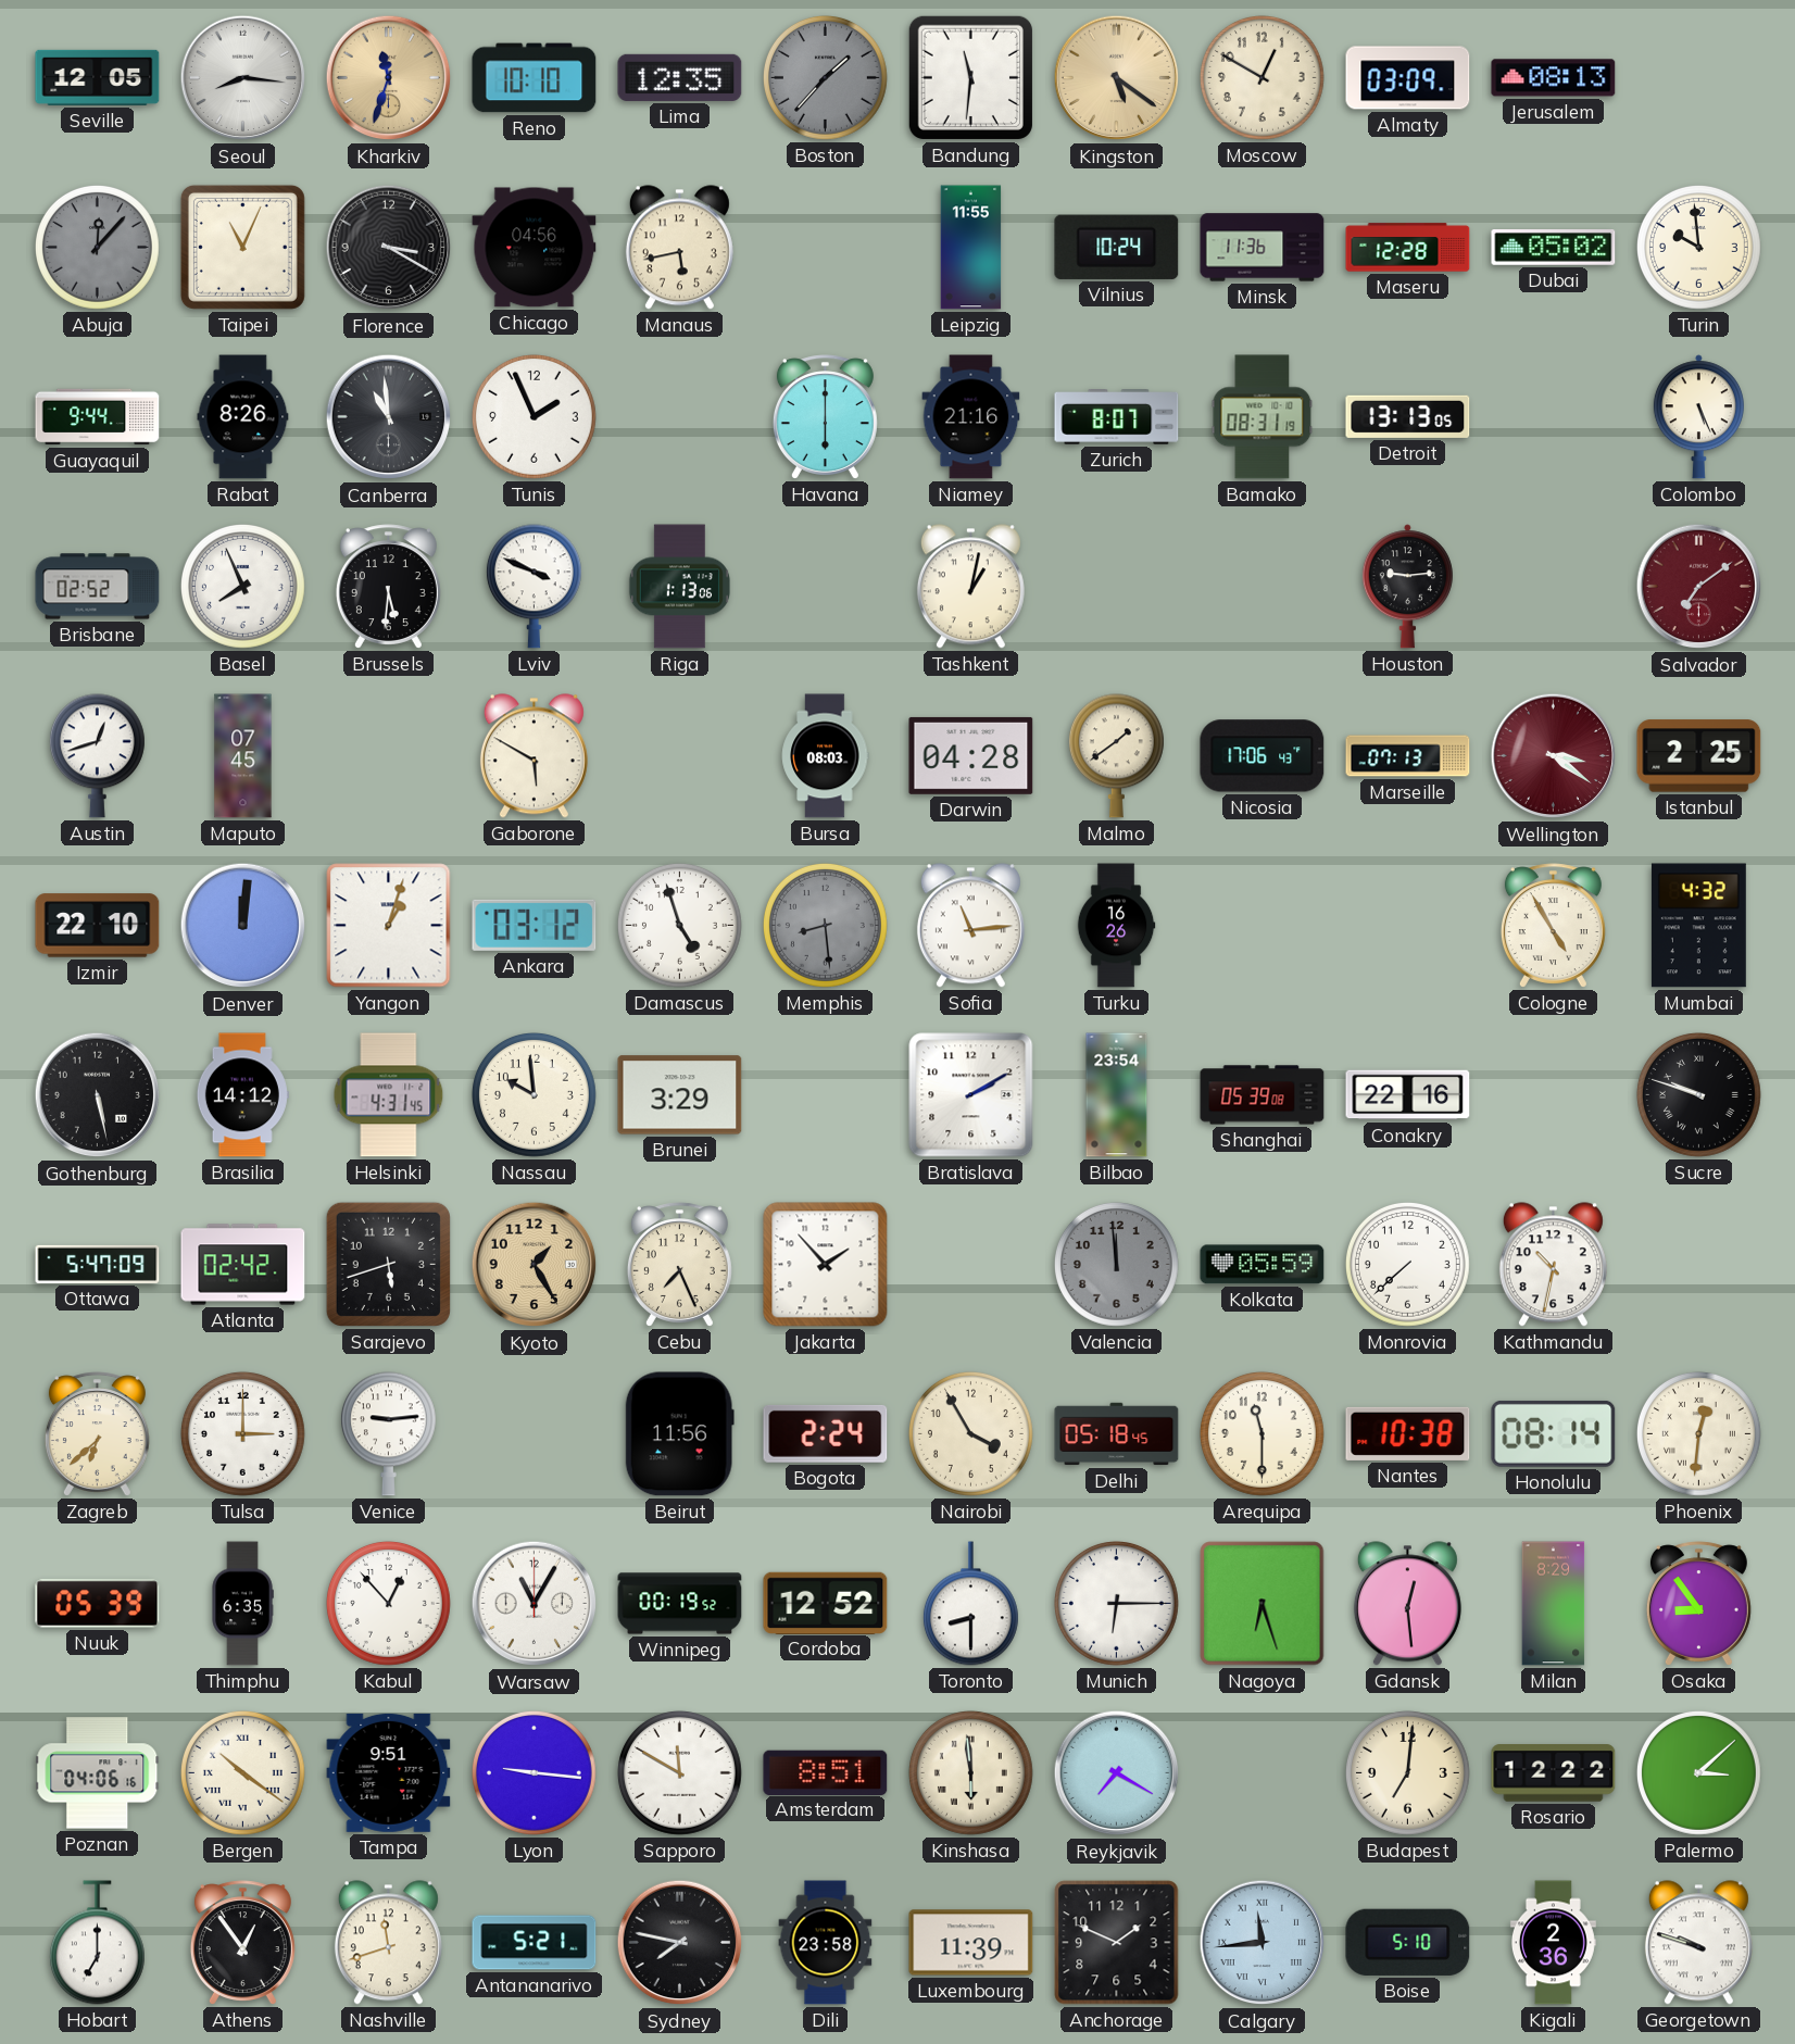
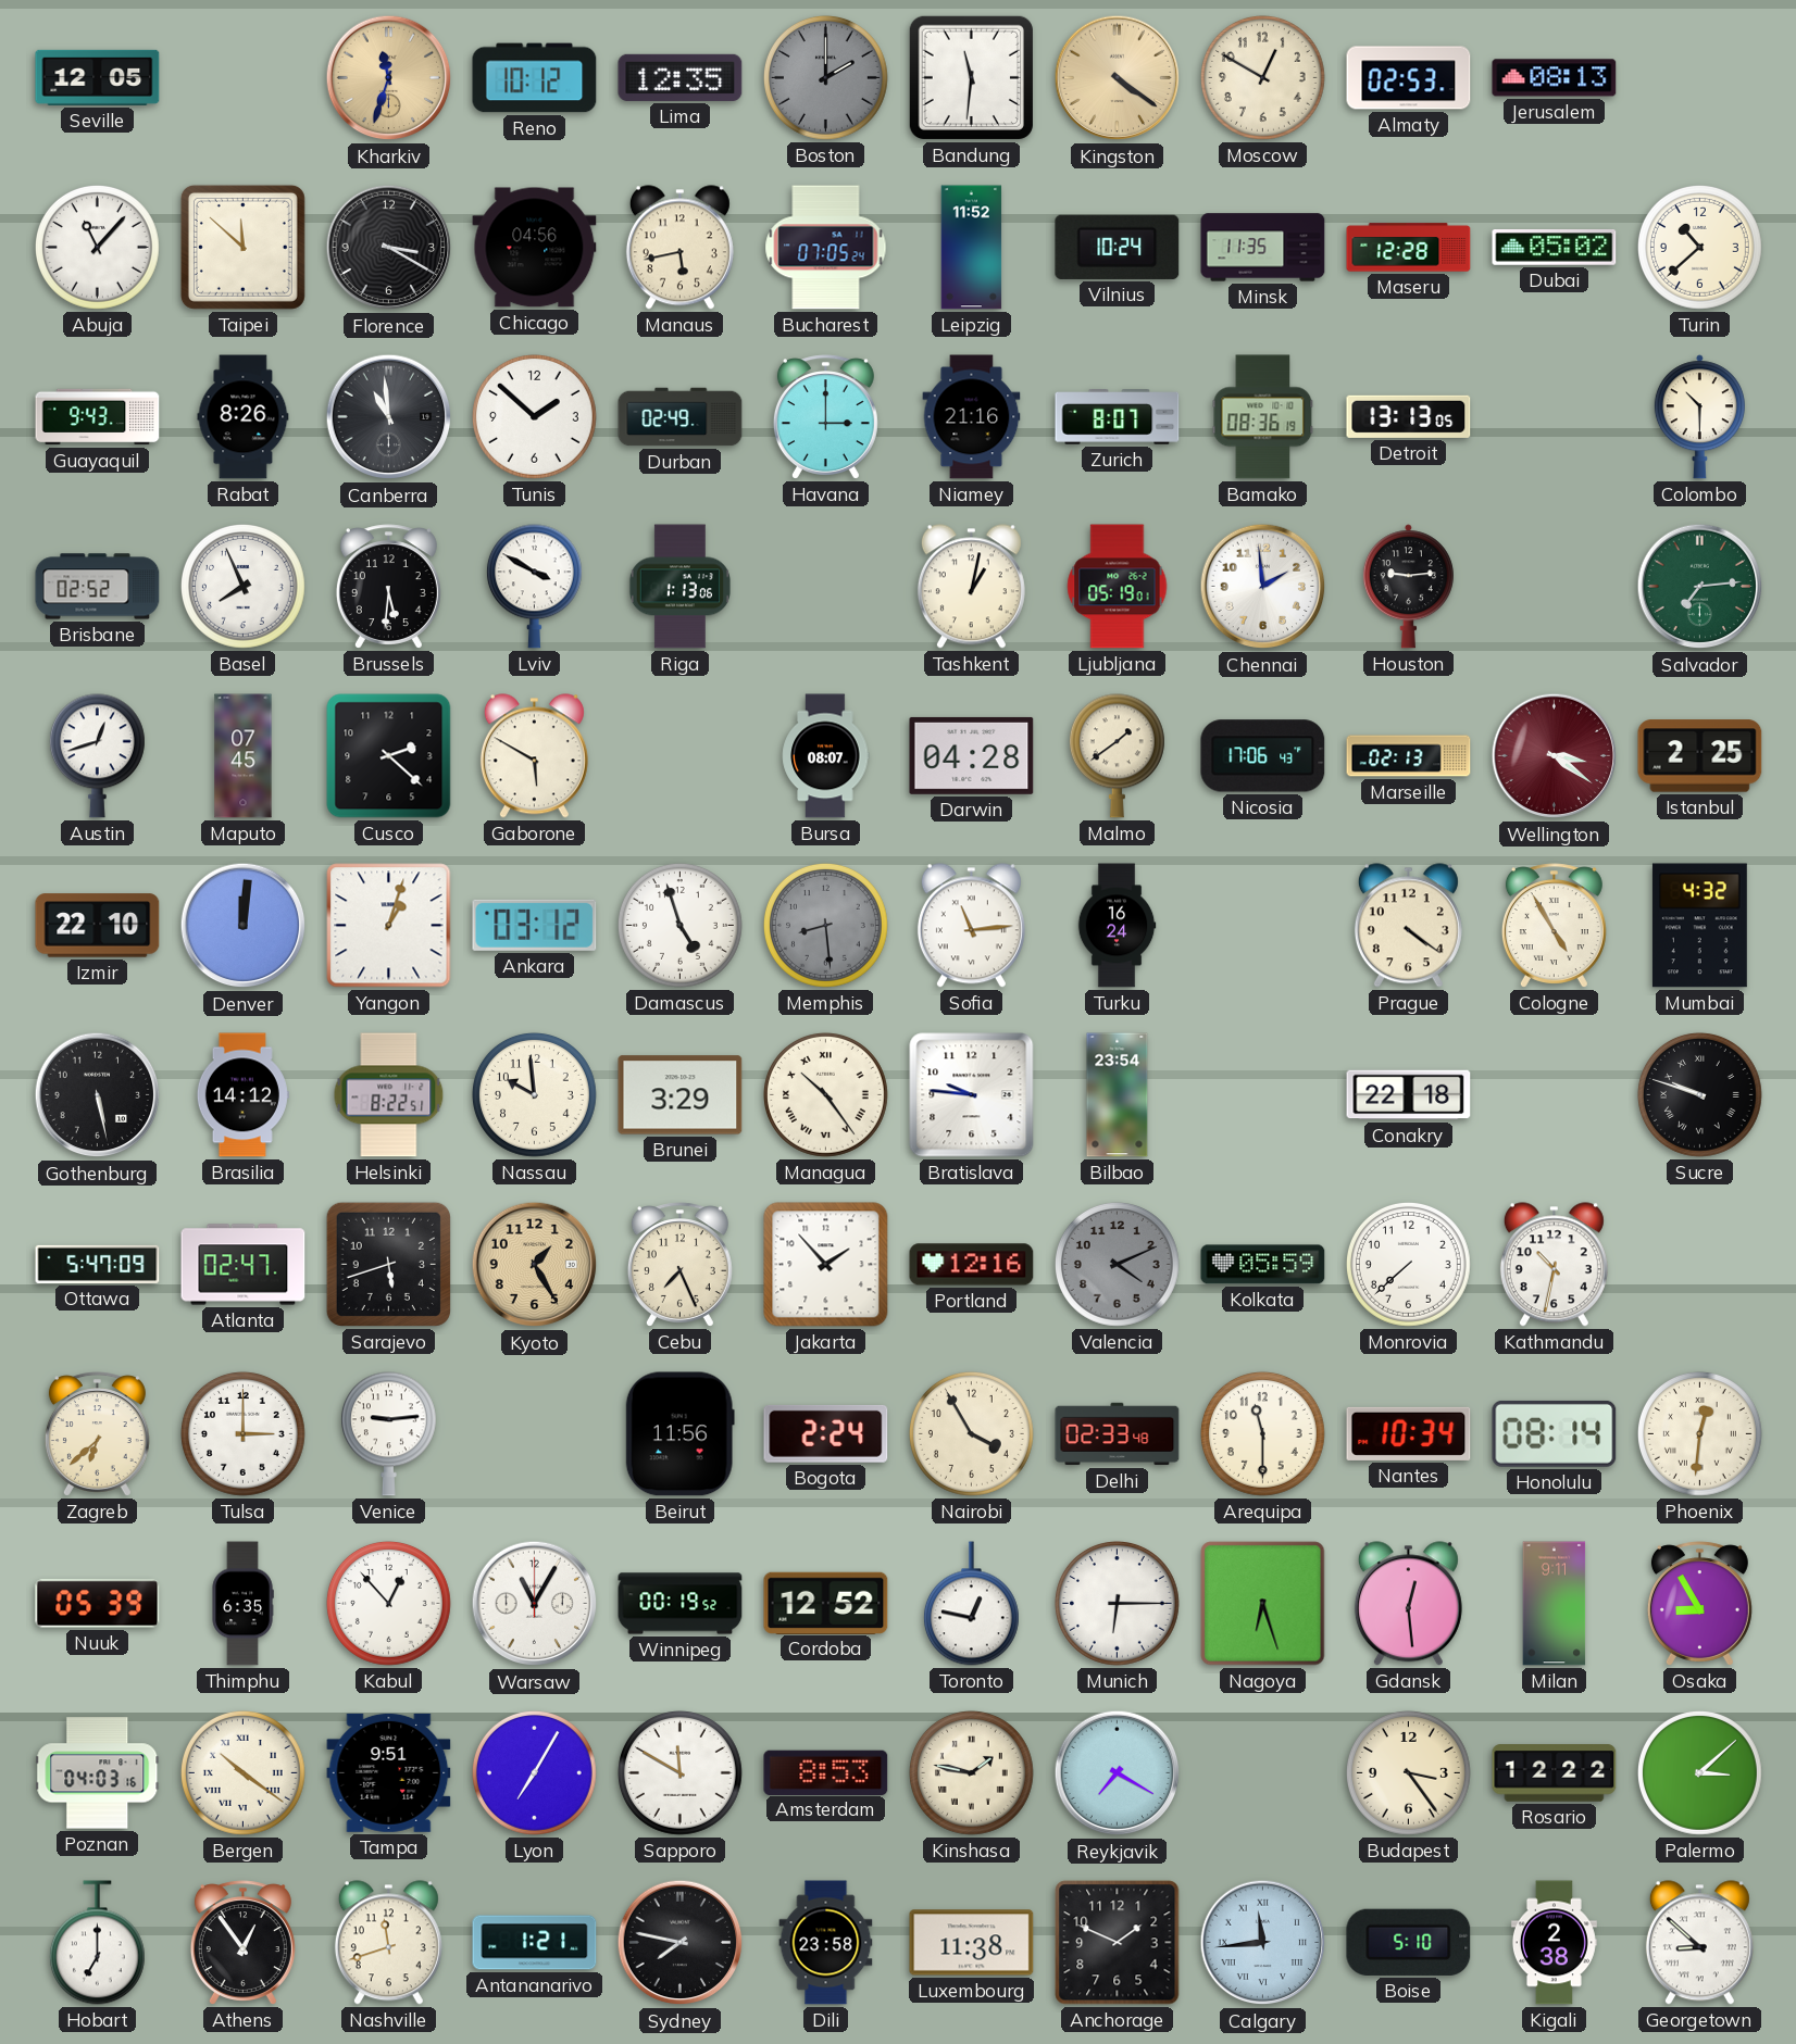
Seoul: 8:16 -> none (243, 78)
Reno: 10:10 -> 10:12 (535, 78)
Boston: 1:37 -> 2:00 (825, 77)
Kingston: 5:21 -> 4:21 (1118, 78)
Almaty: 03:09 -> 02:53 (1409, 78)
Abuja: 12:07 -> 11:07 (97, 247)
Abuja dial: grey -> white (97, 247)
Taipei: 11:04 -> 11:52 (242, 247)
Bucharest: none -> 07:05 (826, 248)
Leipzig: 11:55 -> 11:52 (972, 248)
Minsk: 11:36 -> 11:35 (1263, 248)
Turin: 9:59 -> 10:38 (1699, 247)
Guayaquil: 9:44 -> 9:43 (98, 417)
Tunis: 1:56 -> 1:52 (534, 416)
Durban: none -> 02:49 (681, 417)
Havana: 6:00 -> 3:00 (825, 417)
Bamako: 08:31 -> 08:36 (1263, 417)
Colombo: 5:26 -> 10:30 (1699, 417)
Lviv: 3:49 -> 3:50 (534, 587)
Ljubljana: none -> 05:19 (1118, 587)
Chennai: none -> 1:59 (1263, 587)
Salvador: 7:09 -> 7:14 (1700, 587)
Salvador dial: burgundy -> green (1700, 587)
Cusco: none -> 2:22 (389, 756)
Bursa: 08:03 -> 08:07 (826, 756)
Marseille: 07:13 -> 02:13 (1409, 756)
Turku: 16:26 -> 16:24 (1117, 926)
Prague: none -> 4:21 (1408, 926)
Helsinki: 4:31 -> 8:22 (389, 1095)
Managua: none -> 10:24 (825, 1094)
Bratislava: 2:10 -> 9:46 (972, 1095)
Shanghai: 05:39 -> none (1263, 1095)
Conakry: 22:16 -> 22:18 (1409, 1095)
Atlanta: 02:42 -> 02:47 (244, 1265)
Portland: none -> 12:16 (972, 1265)
Valencia: 11:59 -> 4:11 (1117, 1264)
Delhi: 05:18 -> 02:33 (1118, 1434)
Nantes: 10:38 -> 10:34 (1409, 1433)
Toronto: 8:30 -> 12:47 (971, 1604)
Milan: 8:29 -> 9:11 (1555, 1604)
Osaka: 8:54 -> 8:55 (1699, 1604)
Poznan: 04:06 -> 04:03 (98, 1773)
Lyon: 9:16 -> 7:05 (534, 1772)
Amsterdam: 8:51 -> 8:53 (826, 1772)
Kinshasa: 5:59 -> 1:47 (971, 1772)
Budapest: 7:01 -> 3:24 (1408, 1772)
Antananarivo: 5:21 -> 1:21 (535, 1943)
Luxembourg: 11:39 -> 11:38 (972, 1943)
Kigali: 2:36 -> 2:38 (1554, 1943)
Georgetown: 9:48 -> 8:52 (1699, 1943)
